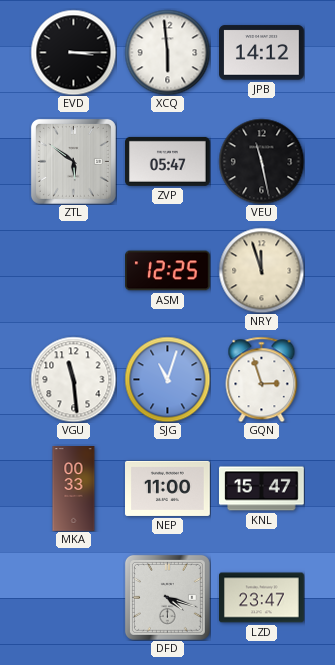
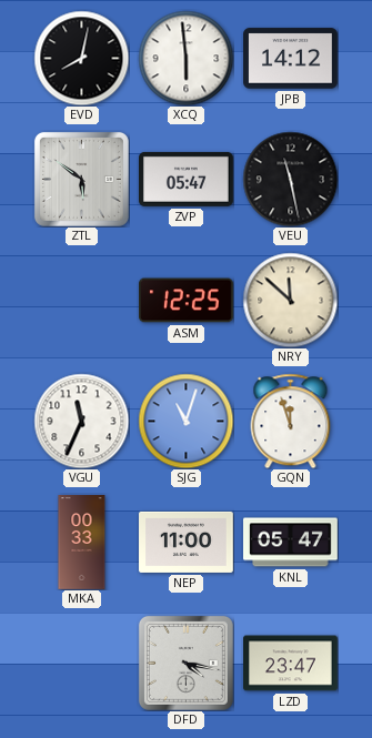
EVD: 3:15 -> 8:02 (81, 58)
NRY: 11:57 -> 11:52 (290, 300)
VGU: 11:29 -> 11:34 (81, 421)
GQN: 2:57 -> 11:57 (291, 421)
KNL: 15:47 -> 05:47 (291, 543)
DFD: 4:18 -> 4:17 (185, 663)
